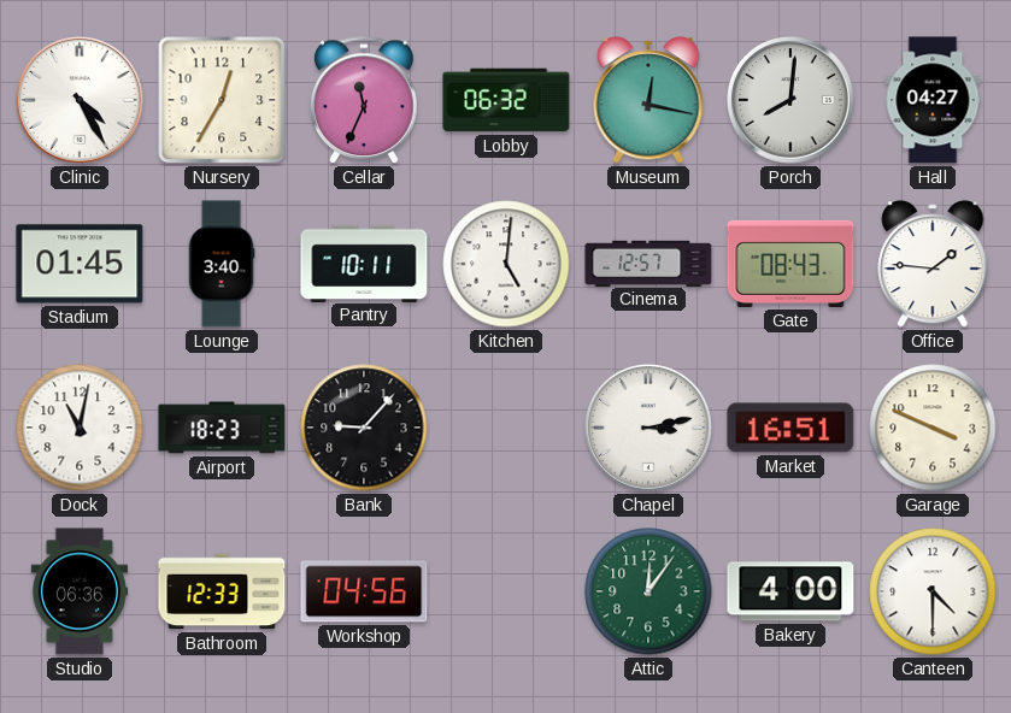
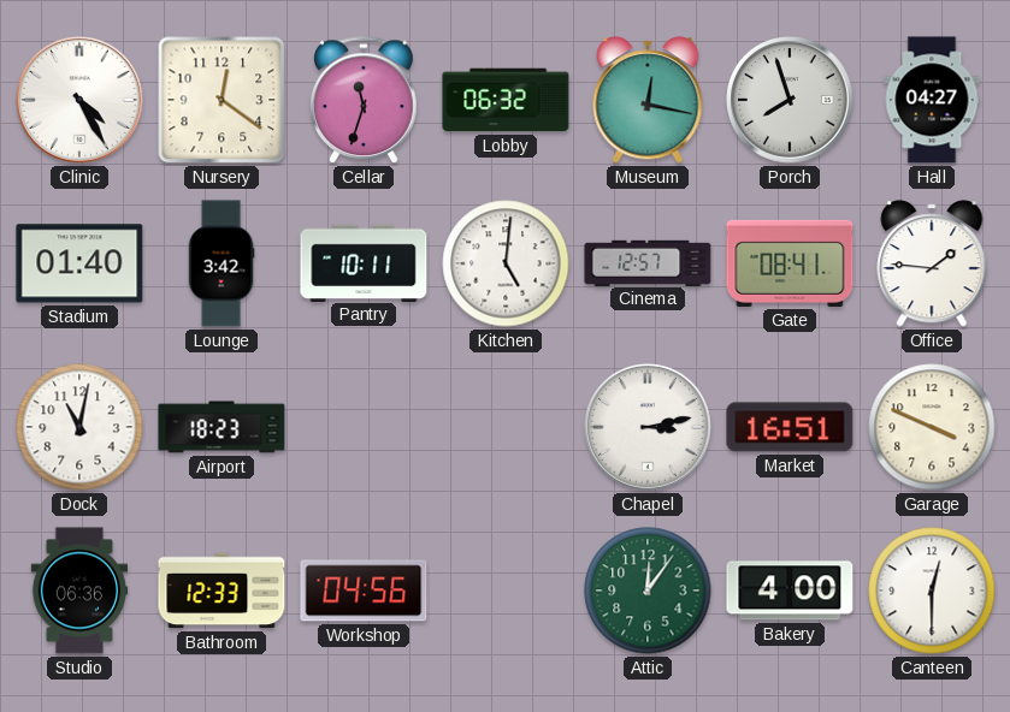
Nursery: 12:35 -> 12:21 (222, 100)
Cellar: 11:34 -> 11:33 (365, 101)
Porch: 8:01 -> 7:57 (791, 101)
Stadium: 01:45 -> 01:40 (79, 263)
Lounge: 3:40 -> 3:42 (222, 263)
Gate: 08:43 -> 08:41 (790, 263)
Bank: 9:07 -> none (364, 428)
Canteen: 4:30 -> 12:30 (932, 591)
